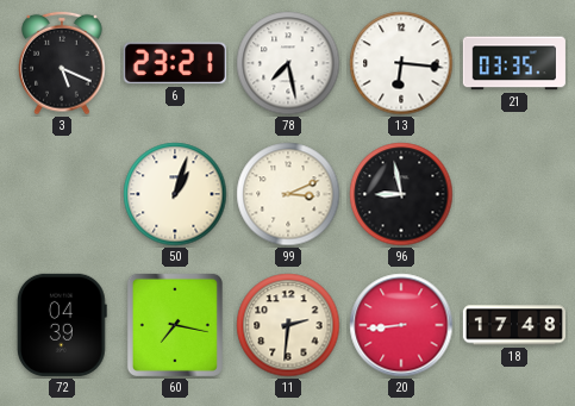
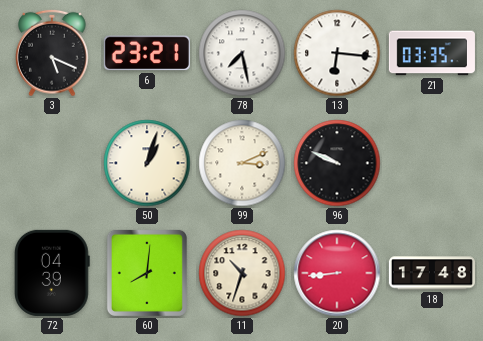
96: 8:58 -> 9:49 (337, 163)
60: 7:17 -> 8:01 (147, 273)
11: 2:31 -> 10:33 (242, 273)
